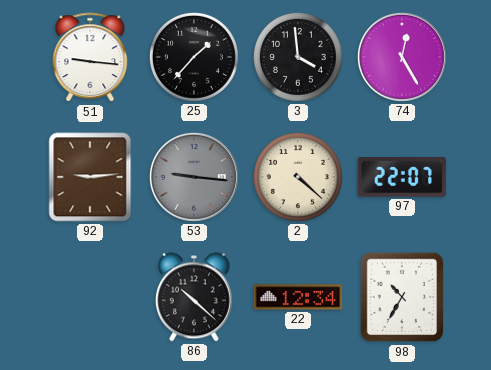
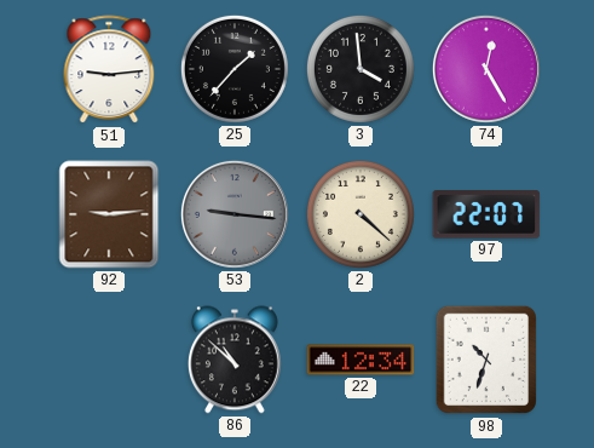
51: 9:16 -> 9:14 (109, 70)
86: 10:22 -> 10:52 (235, 360)
98: 10:35 -> 10:33 (486, 360)
